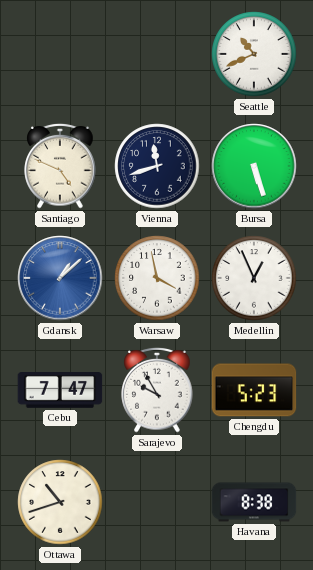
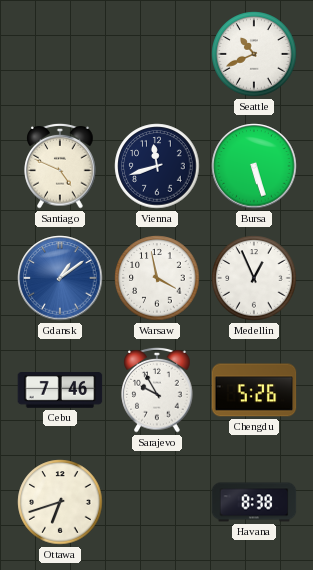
Gdansk: 1:08 -> 1:09 (60, 278)
Cebu: 7:47 -> 7:46 (60, 391)
Chengdu: 5:23 -> 5:26 (254, 390)
Ottawa: 10:42 -> 6:42 (60, 502)
